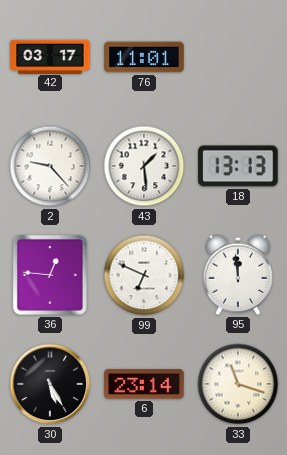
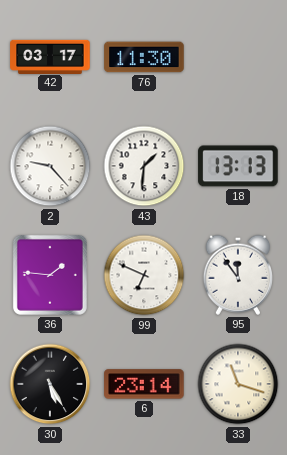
76: 11:01 -> 11:30 (144, 57)
43: 1:29 -> 1:31 (144, 166)
36: 12:46 -> 1:46 (50, 275)
95: 11:59 -> 11:54 (237, 275)
